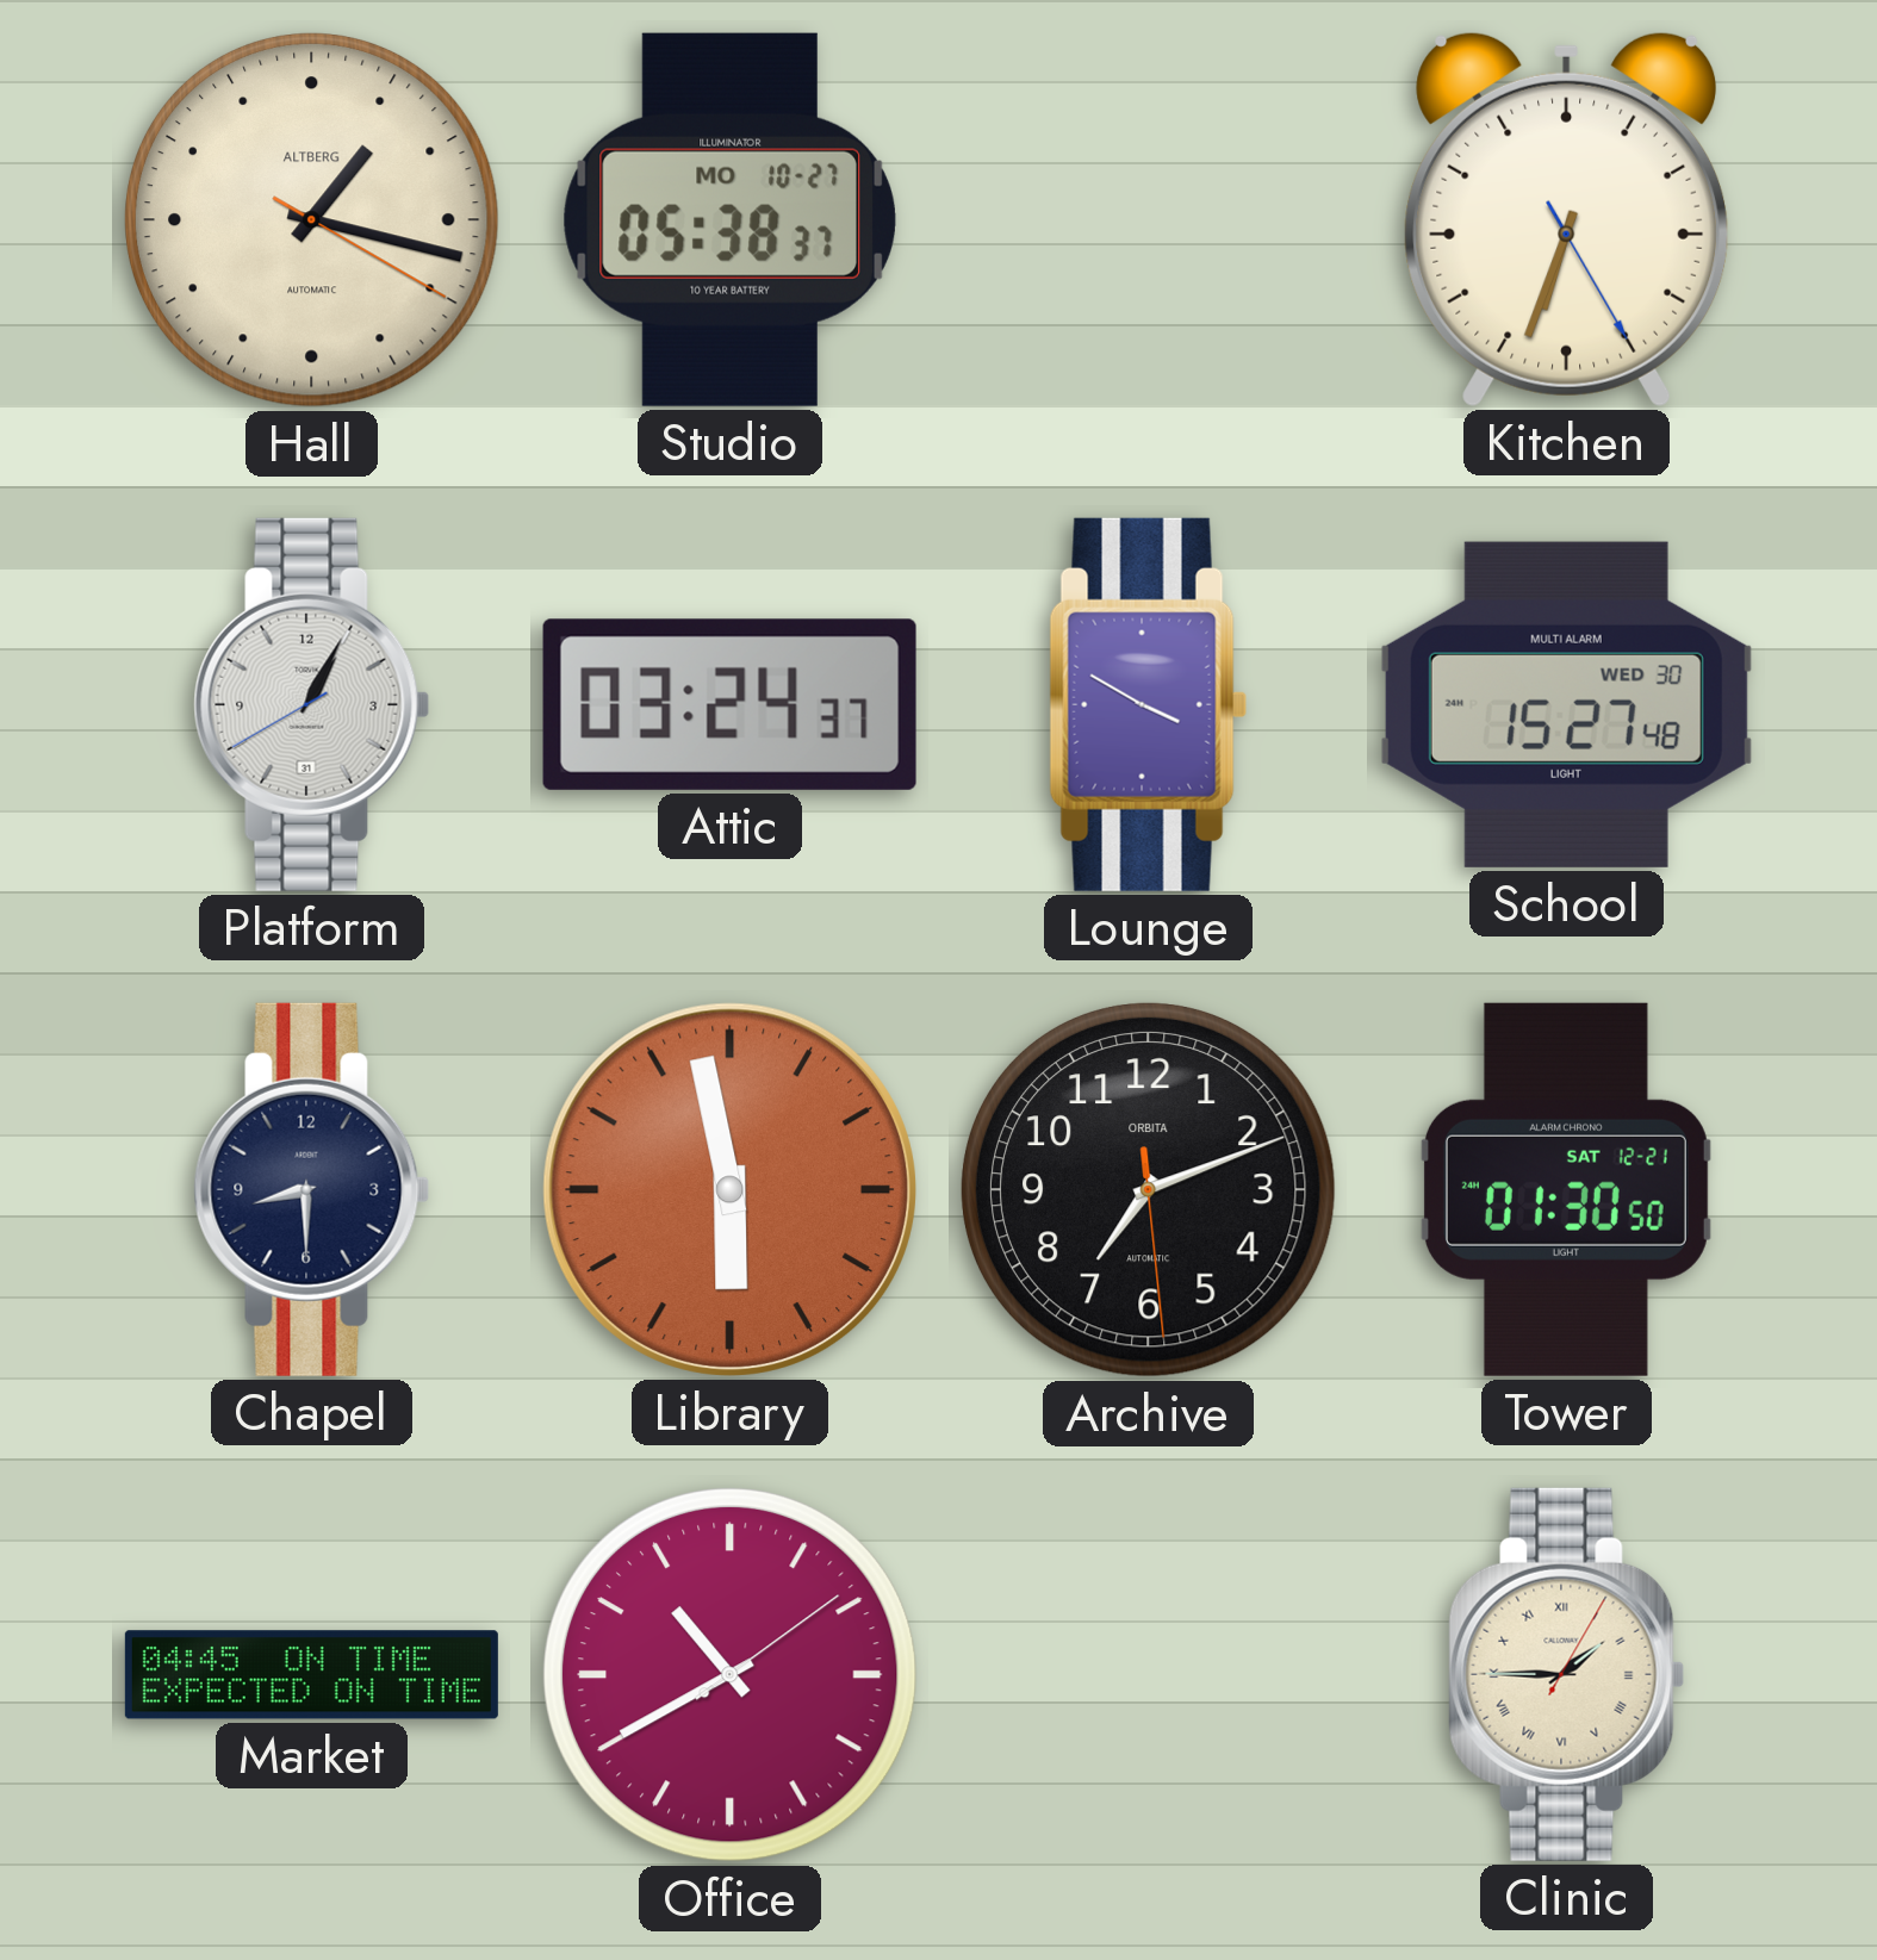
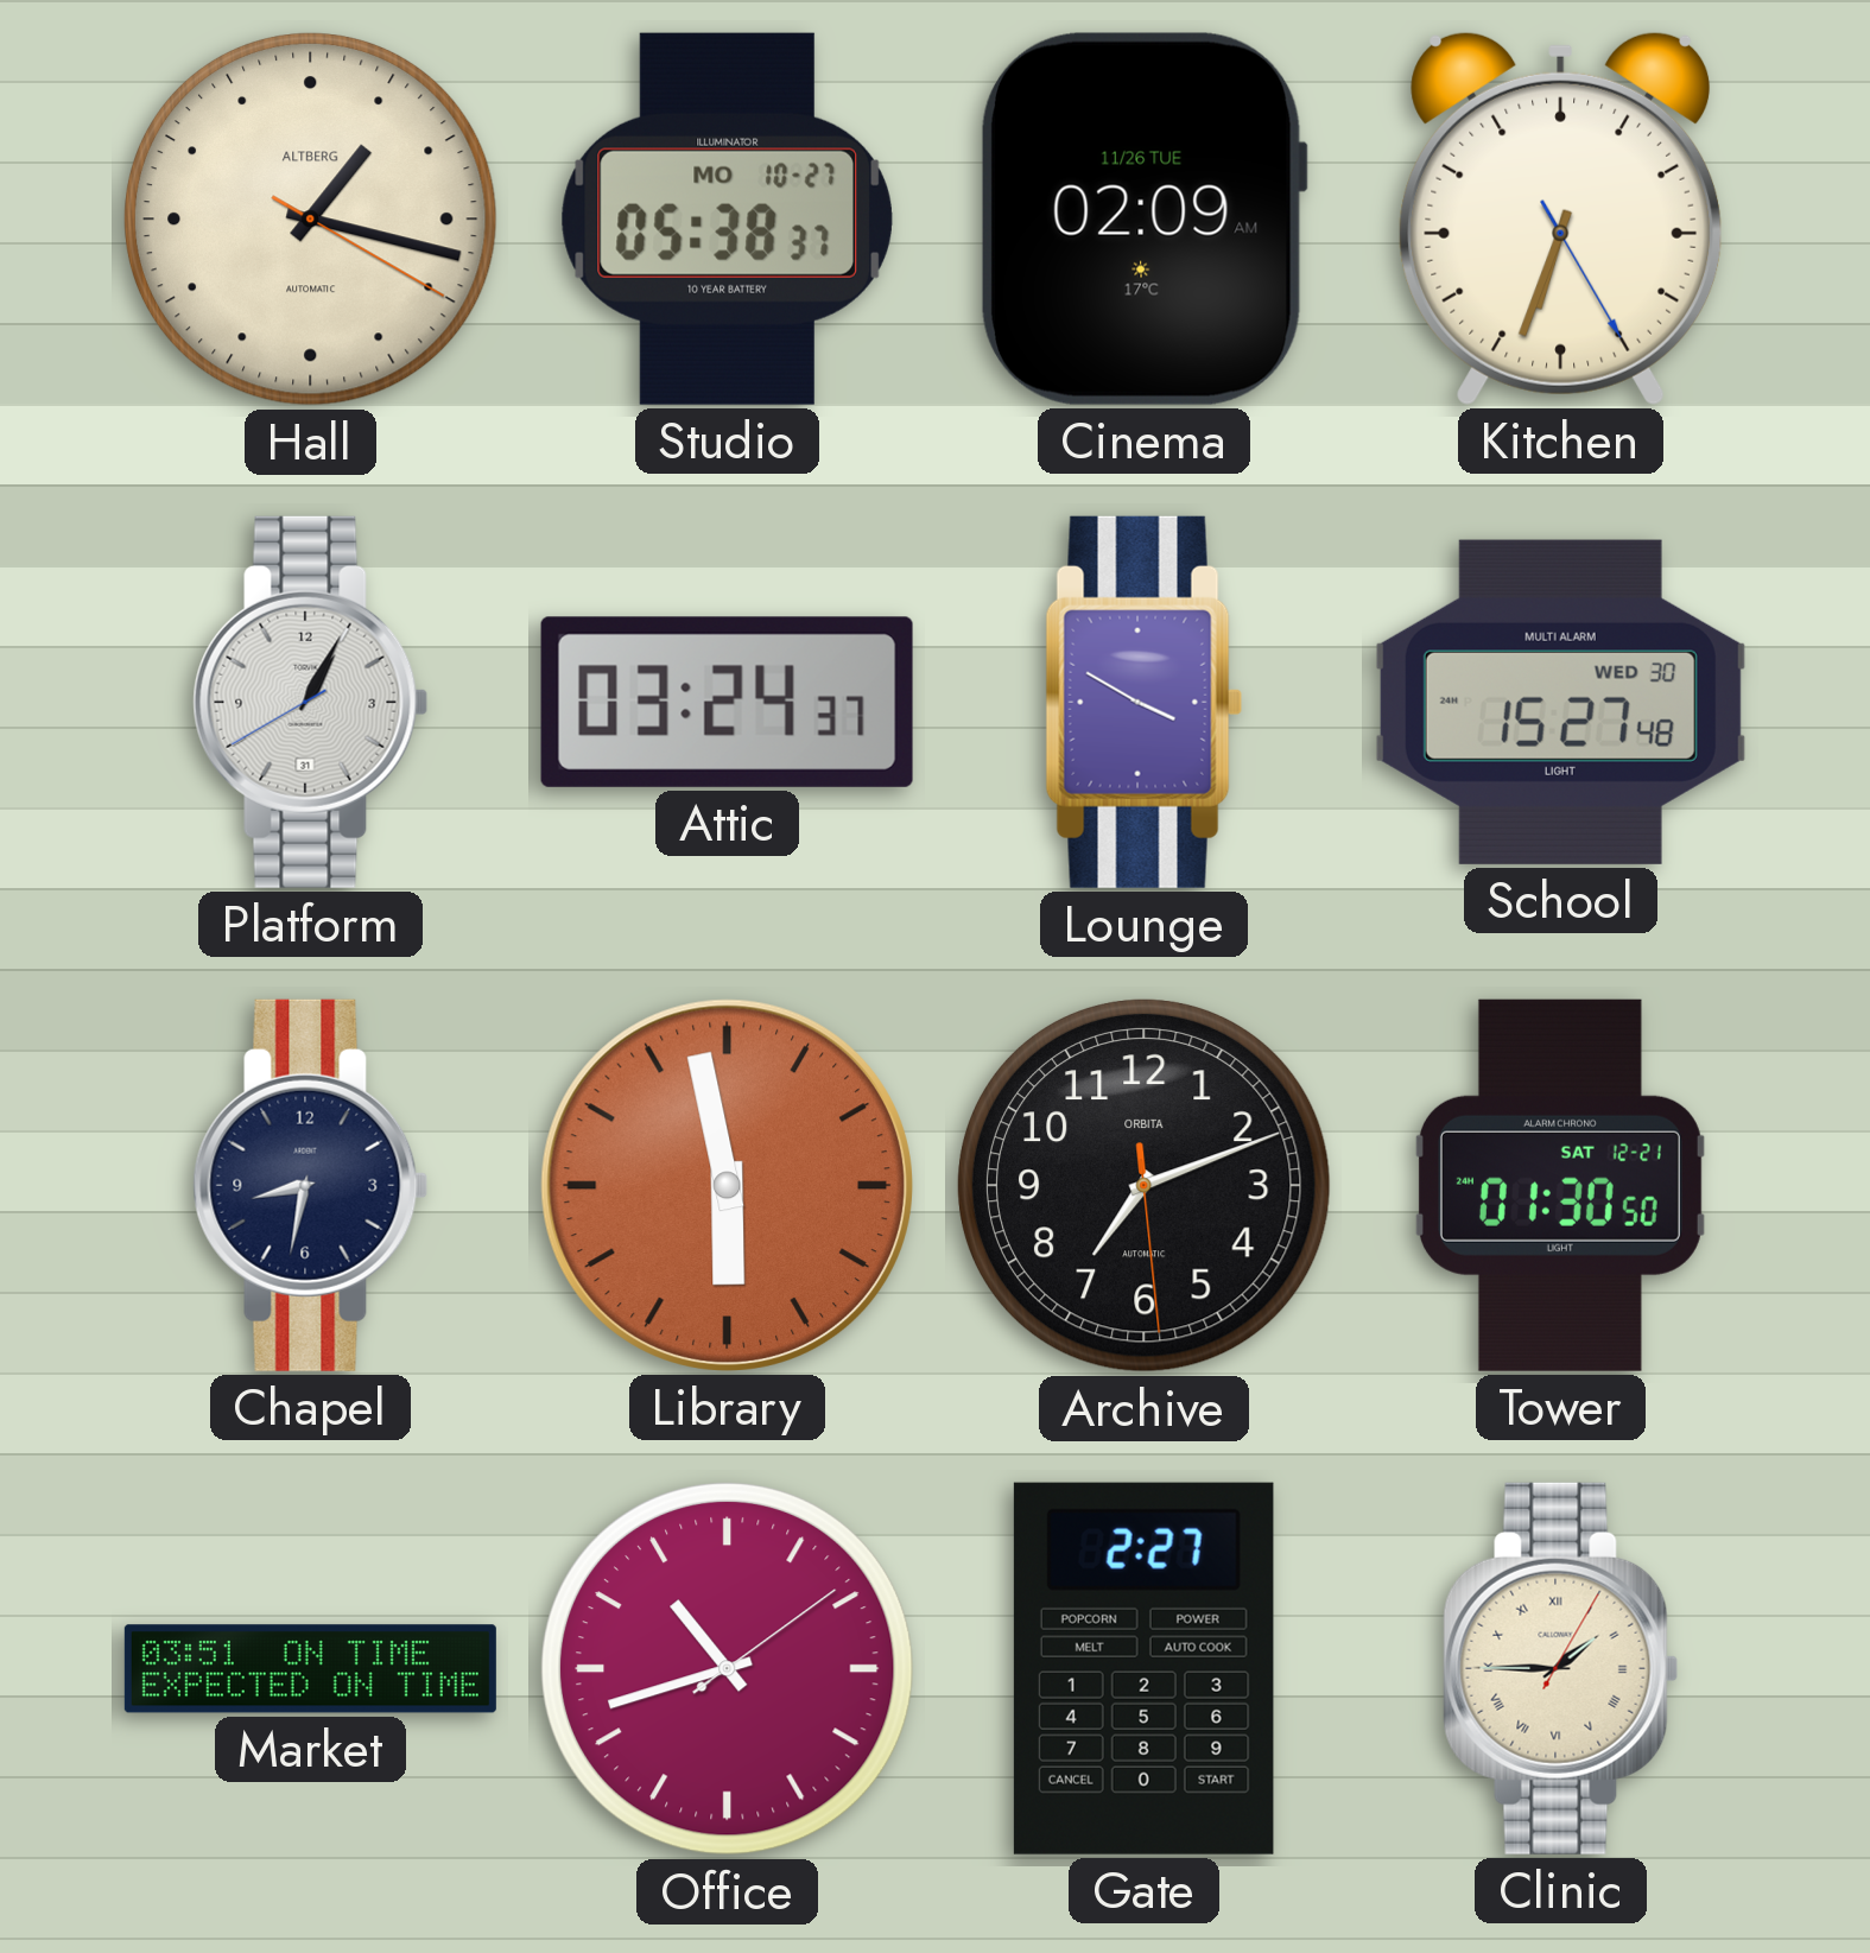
Cinema: none -> 02:09 (1143, 218)
Chapel: 8:30 -> 8:32 (311, 1185)
Market: 04:45 -> 03:51 (310, 1669)
Office: 10:40 -> 10:42 (727, 1668)
Gate: none -> 2:27 (1143, 1668)
